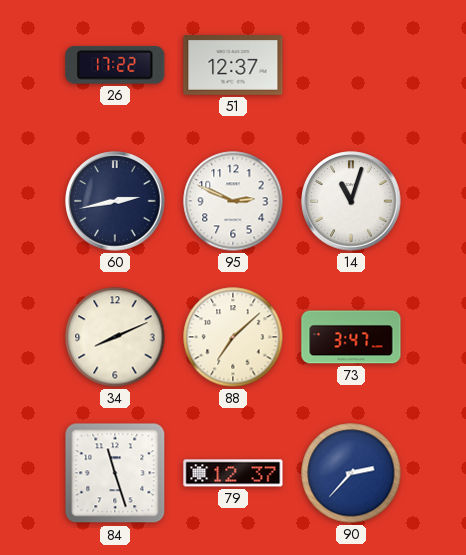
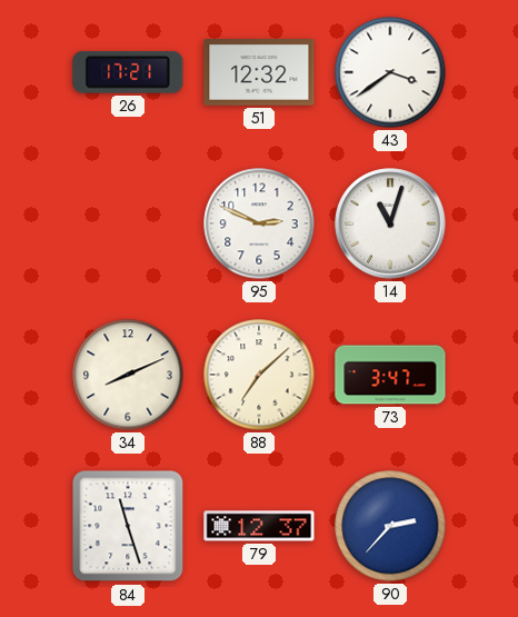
26: 17:22 -> 17:21 (128, 72)
51: 12:37 -> 12:32 (259, 73)
43: none -> 3:39 (390, 72)
60: 2:43 -> none (115, 201)
